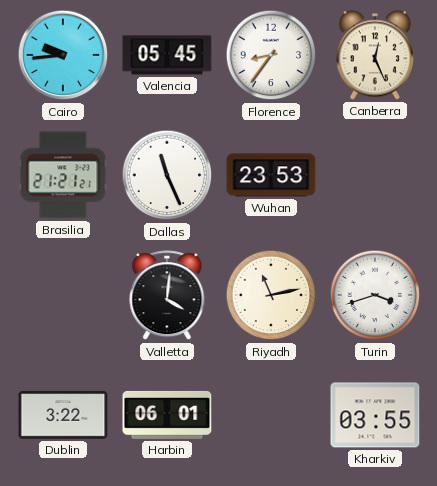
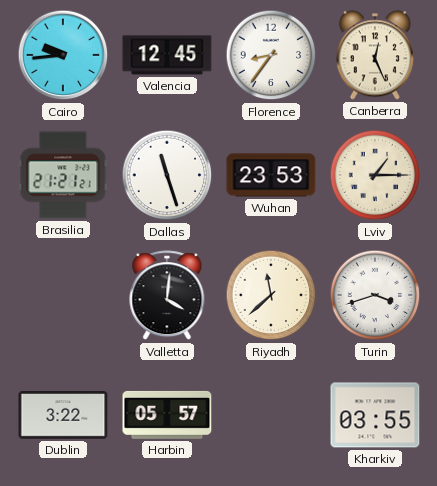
Valencia: 05:45 -> 12:45 (167, 55)
Dallas: 11:26 -> 11:27 (167, 175)
Lviv: none -> 1:15 (375, 175)
Riyadh: 11:13 -> 11:38 (271, 295)
Harbin: 06:01 -> 05:57 (167, 415)
